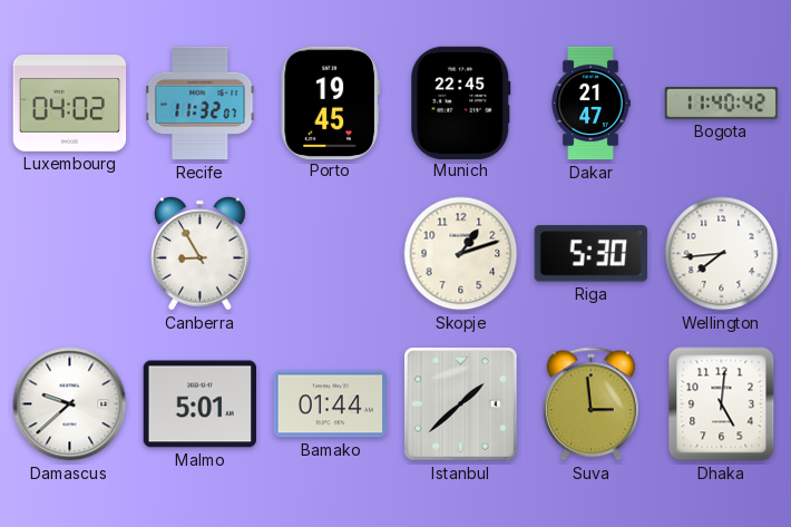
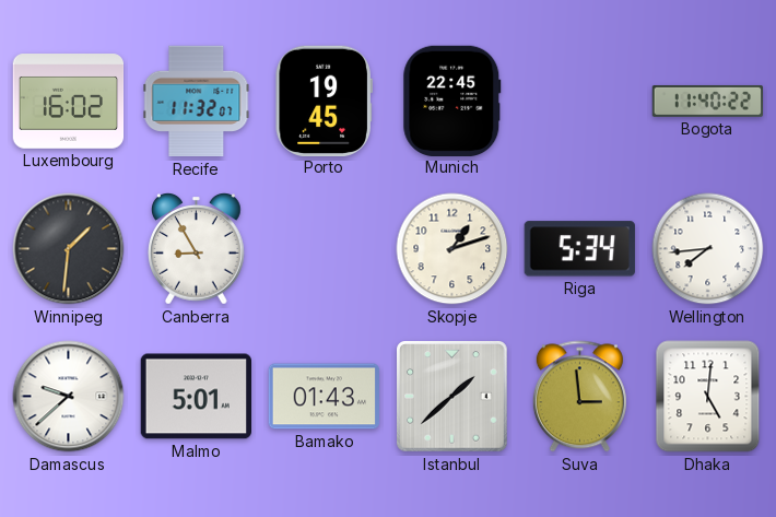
Luxembourg: 04:02 -> 16:02 (69, 102)
Dakar: 21:47 -> none (590, 104)
Bogota: 11:40:42 -> 11:40:22 (708, 101)
Winnipeg: none -> 1:31 (69, 249)
Riga: 5:30 -> 5:34 (579, 249)
Bamako: 01:44 -> 01:43 (324, 397)
